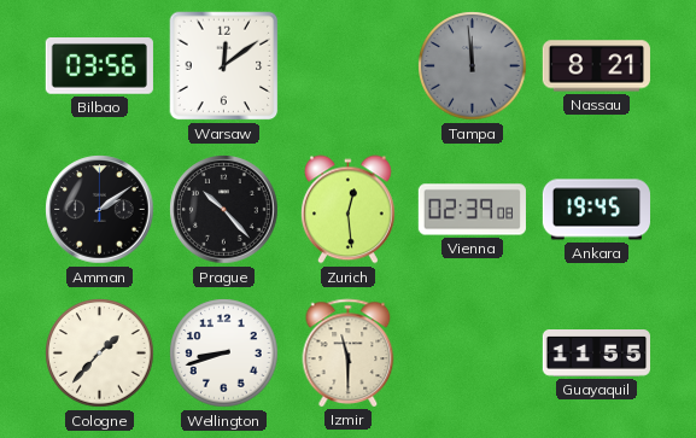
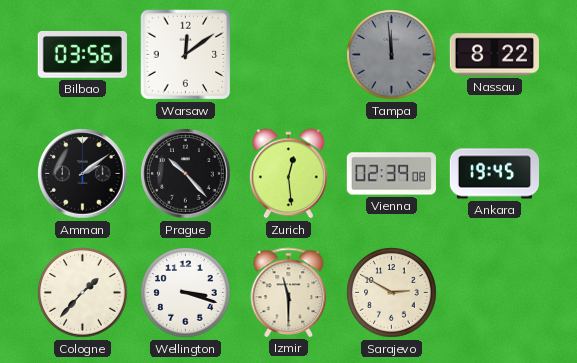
Nassau: 8:21 -> 8:22 (494, 55)
Wellington: 8:42 -> 3:18 (186, 293)
Sarajevo: none -> 2:50 (392, 293)
Guayaquil: 11:55 -> none (596, 354)
